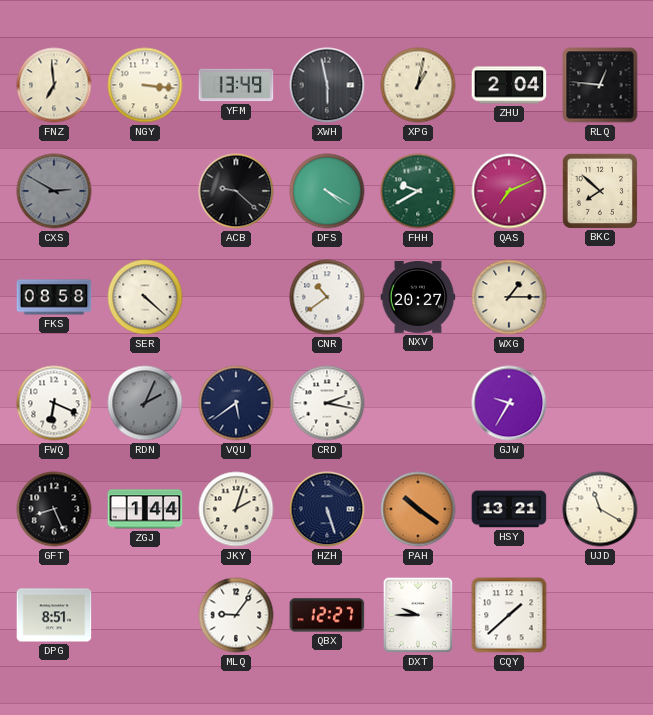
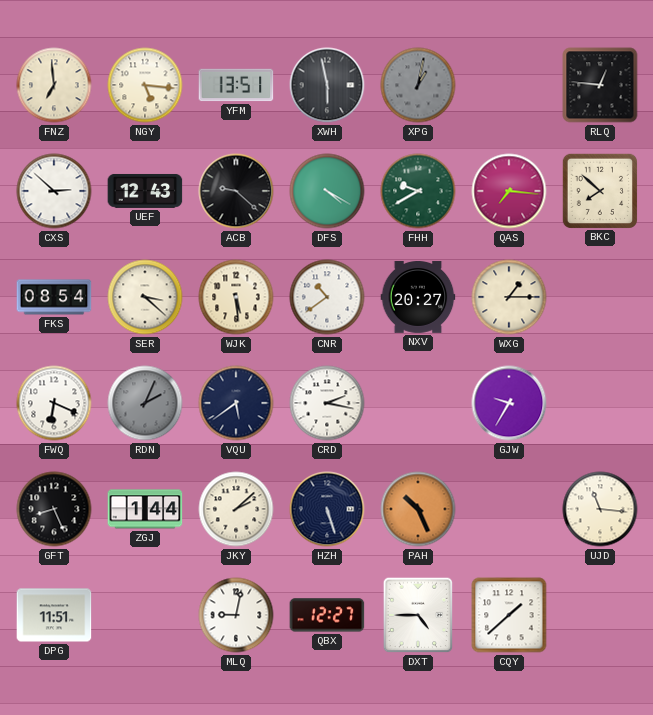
NGY: 3:16 -> 5:16 (145, 85)
YFM: 13:49 -> 13:51 (236, 85)
XPG dial: cream -> grey (418, 85)
ZHU: 2:04 -> none (509, 85)
CXS: 2:50 -> 2:52 (54, 191)
CXS dial: grey -> white (54, 191)
UEF: none -> 12:43 (145, 191)
QAS: 7:11 -> 7:16 (509, 191)
FKS: 08:58 -> 08:54 (54, 297)
SER: 4:22 -> 3:22 (145, 297)
WJK: none -> 5:29 (236, 297)
JKY: 2:03 -> 2:08 (236, 509)
PAH: 10:21 -> 10:26 (418, 509)
HSY: 13:21 -> none (509, 509)
UJD: 11:20 -> 11:16 (600, 509)
DPG: 8:51 -> 11:51 (54, 615)
MLQ: 9:06 -> 9:02 (236, 615)
DXT: 9:45 -> 4:45 (418, 615)
